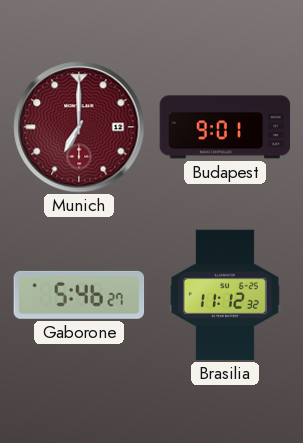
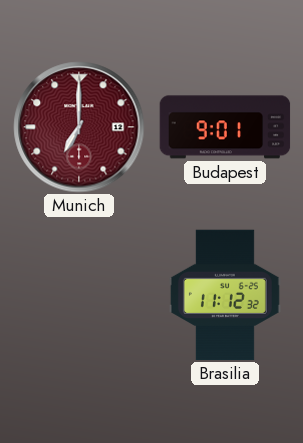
Gaborone: 5:46 -> none (79, 295)
